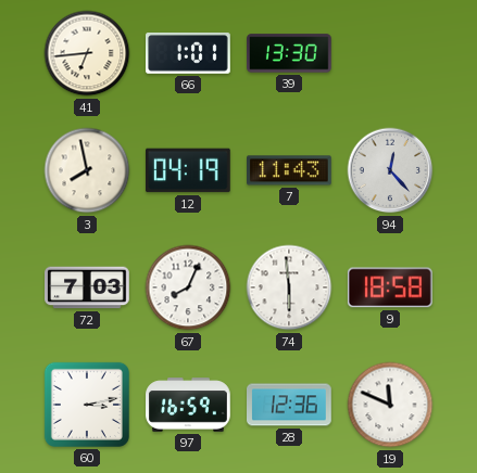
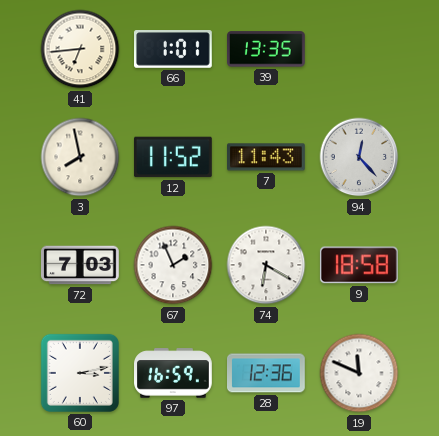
39: 13:30 -> 13:35 (267, 49)
12: 04:19 -> 11:52 (173, 157)
67: 8:04 -> 1:56 (173, 265)
74: 5:59 -> 6:20 (266, 265)
